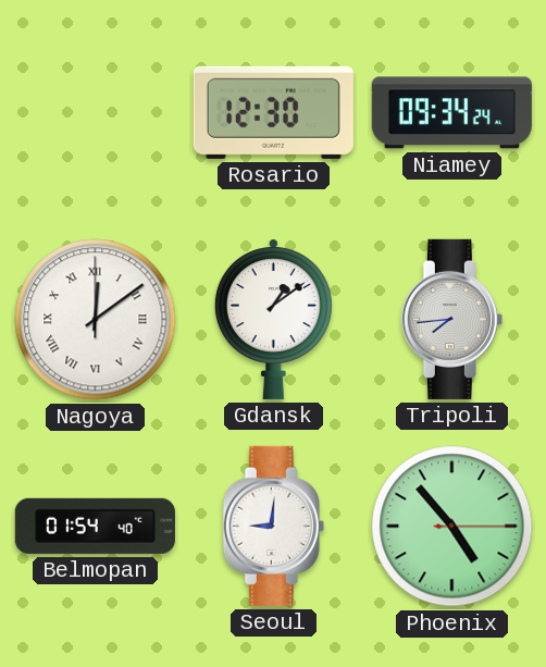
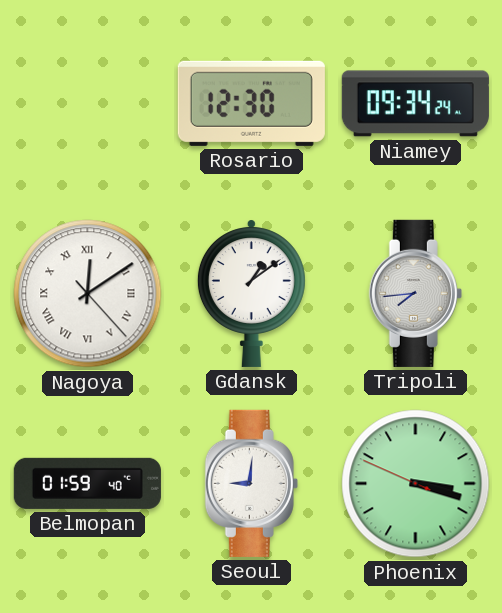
Nagoya: 12:09:00 -> 12:09:23 (88, 294)
Belmopan: 01:54 -> 01:59 (87, 483)
Phoenix: 4:53 -> 3:17 (416, 484)
